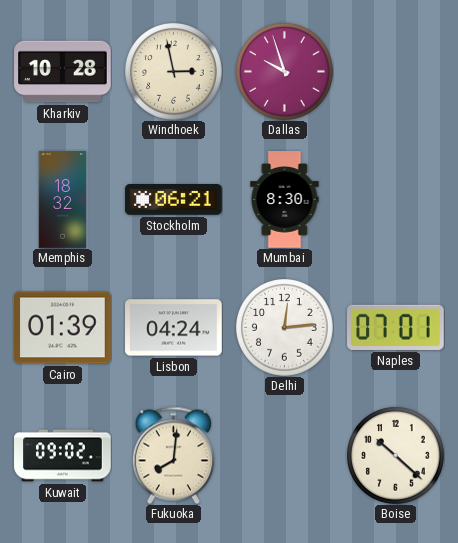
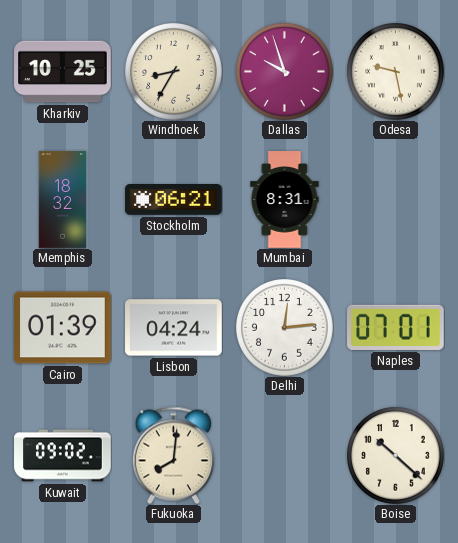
Kharkiv: 10:28 -> 10:25 (63, 72)
Windhoek: 2:58 -> 8:35 (174, 72)
Odesa: none -> 9:28 (396, 72)
Mumbai: 8:30 -> 8:31 (285, 200)
